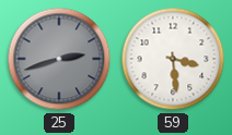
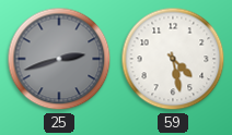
59: 3:29 -> 4:28 (173, 59)
